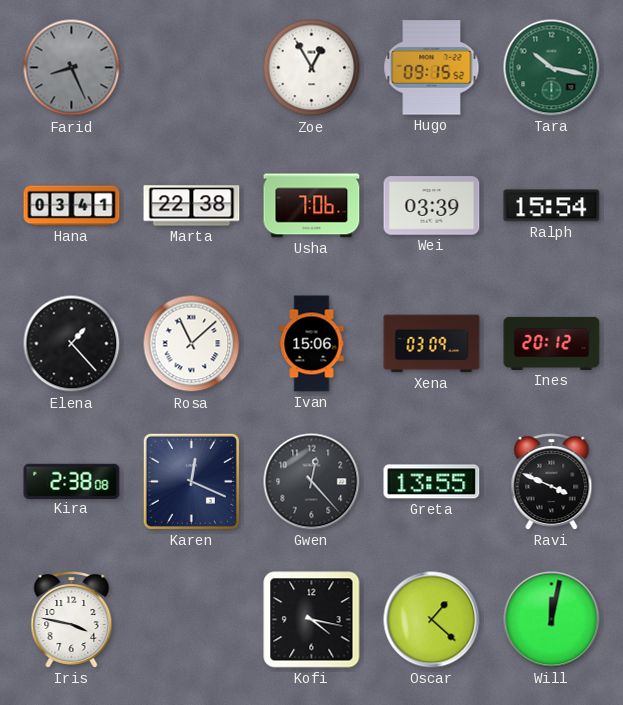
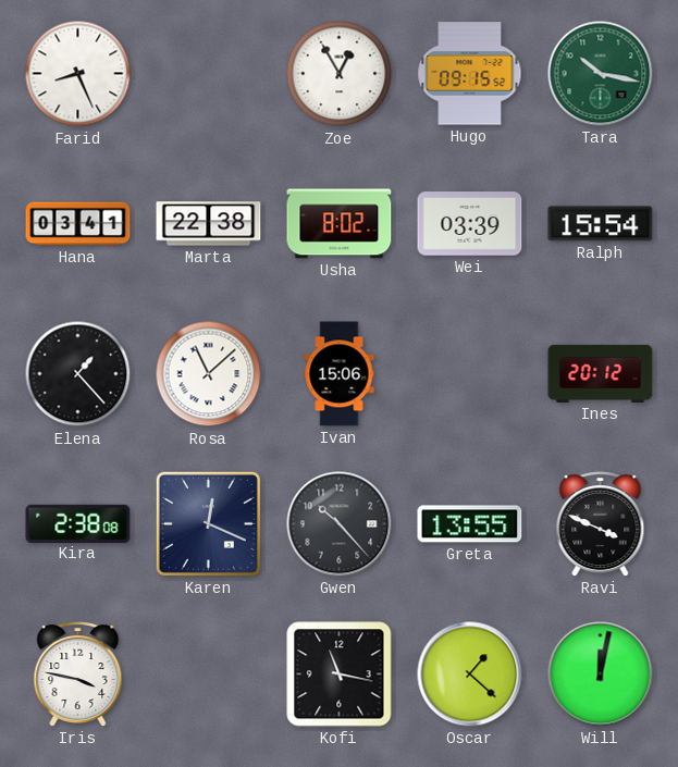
Farid dial: grey -> white (78, 74)
Usha: 7:06 -> 8:02 (340, 224)
Xena: 03:09 -> none (432, 344)
Gwen: 12:23 -> 10:23 (340, 524)
Kofi: 4:17 -> 11:17 (340, 675)
